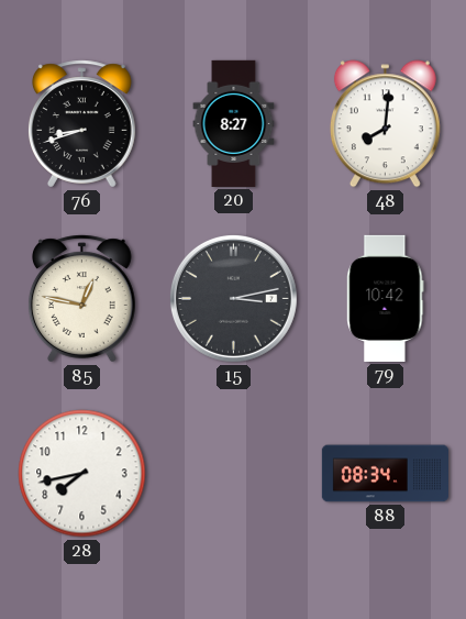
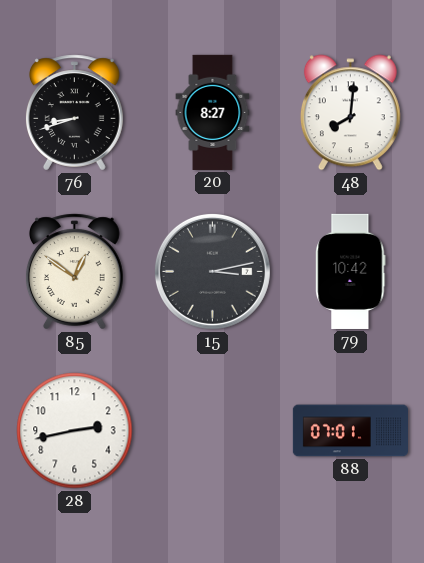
85: 12:47 -> 12:51 (74, 272)
28: 7:43 -> 2:43 (75, 431)
88: 08:34 -> 07:01 (350, 431)
